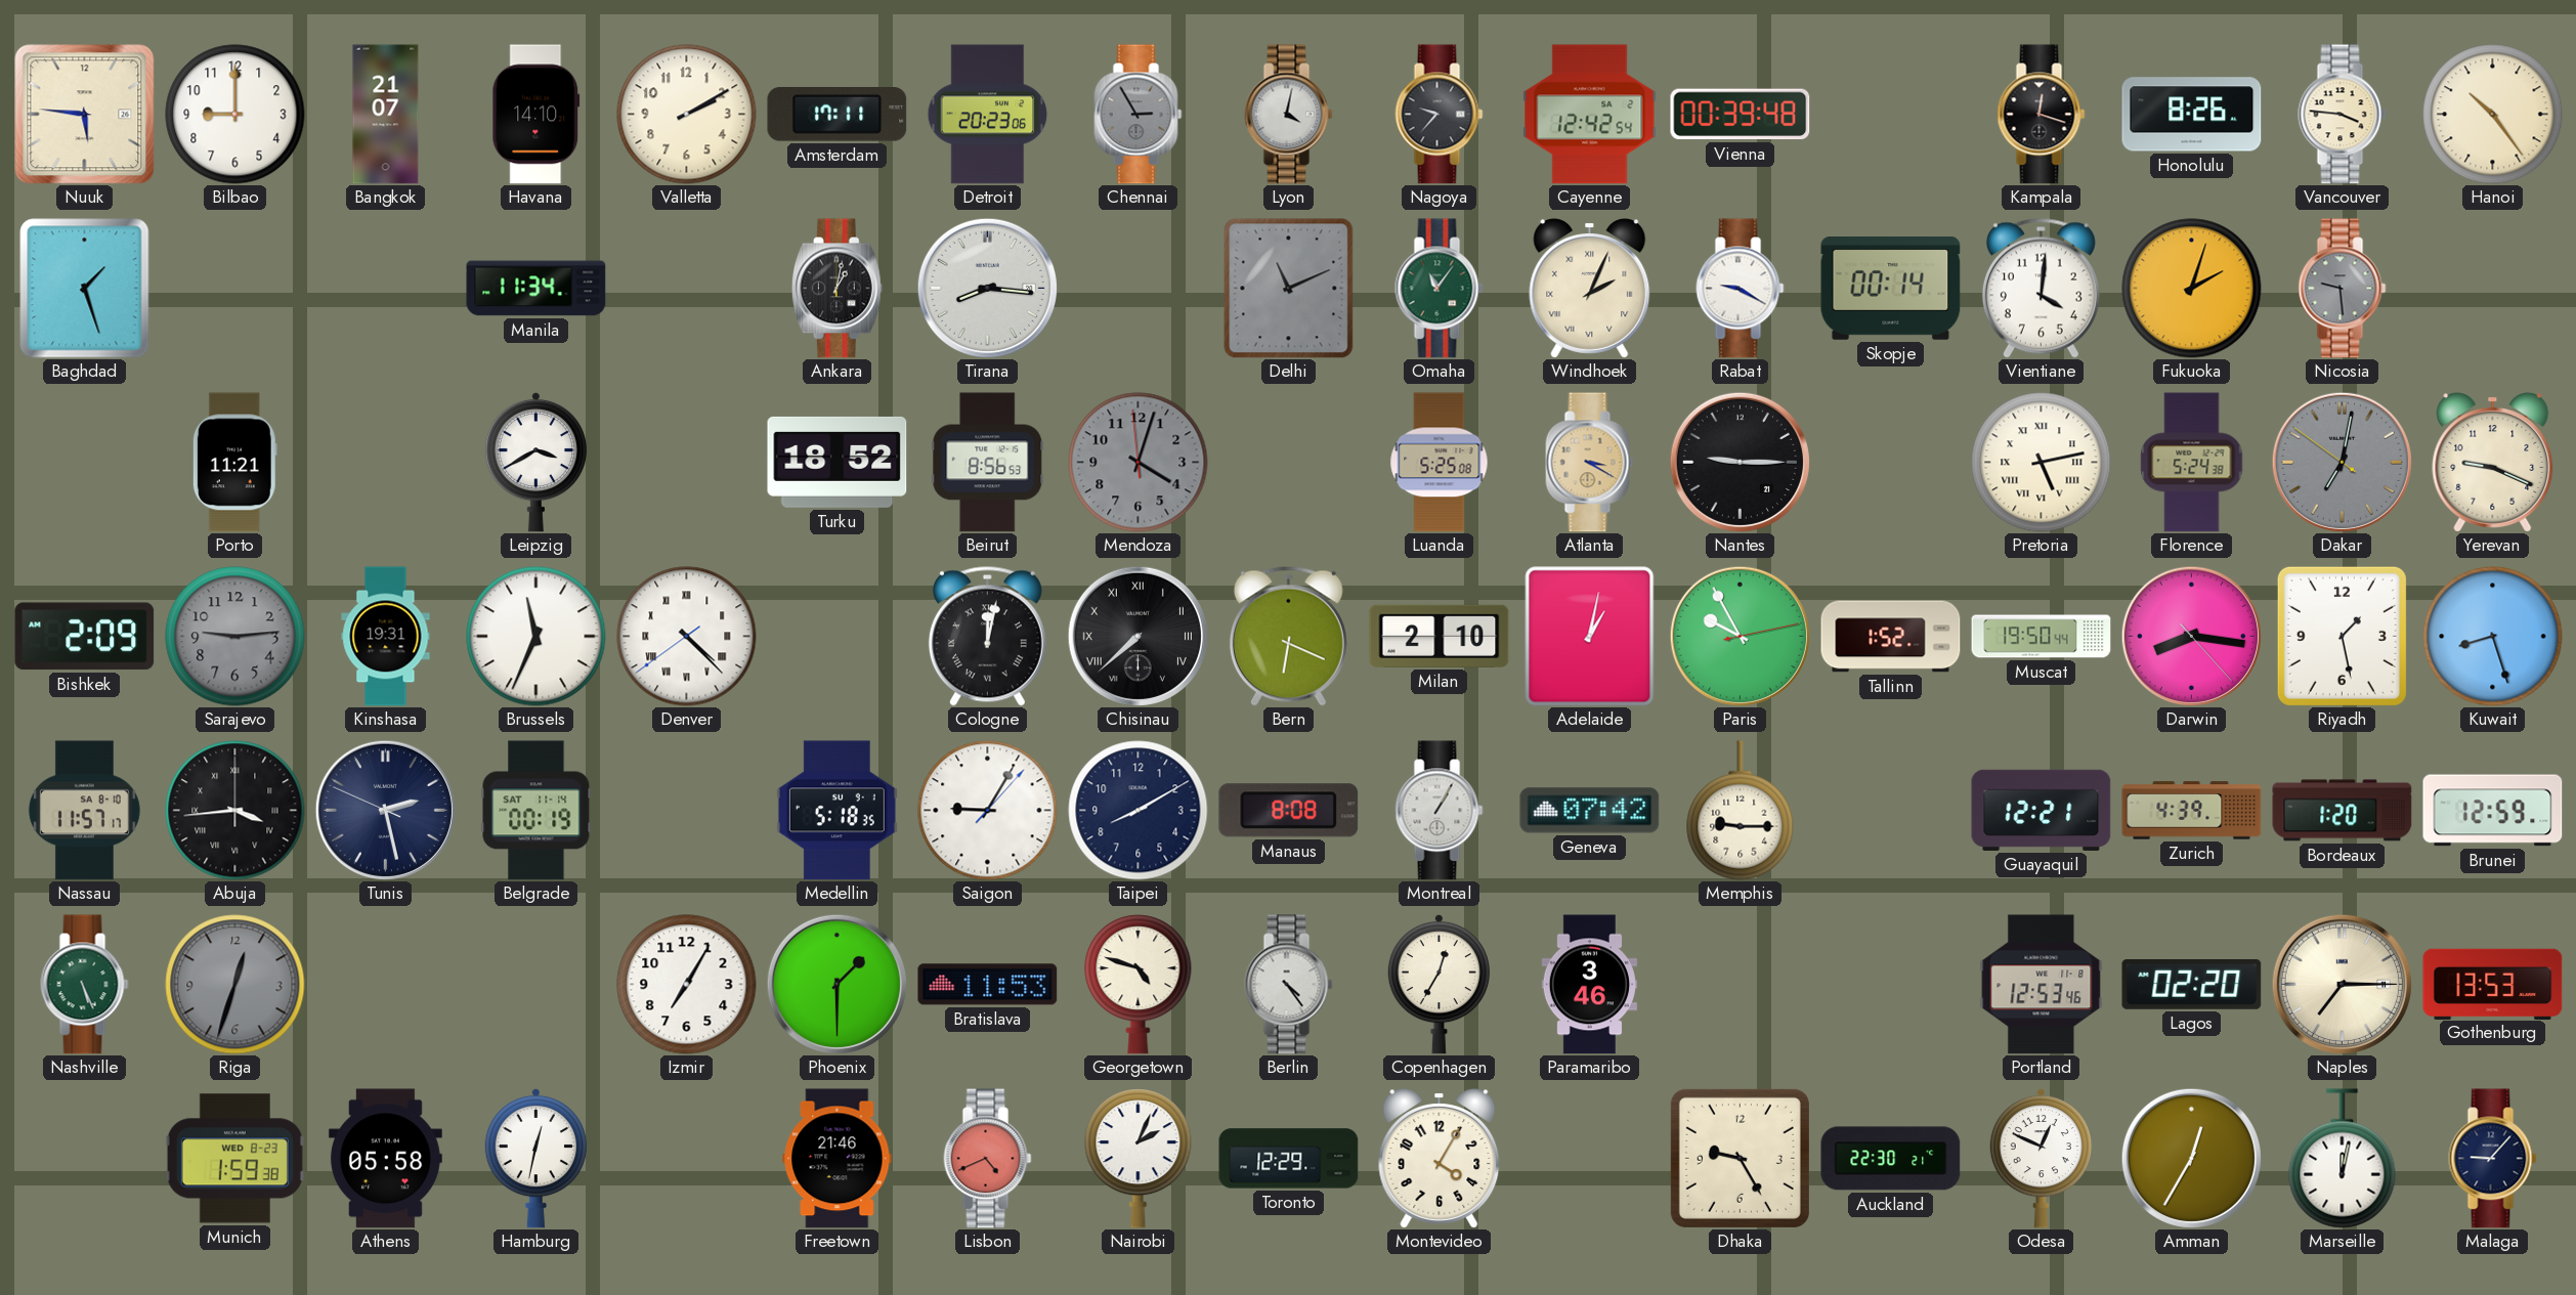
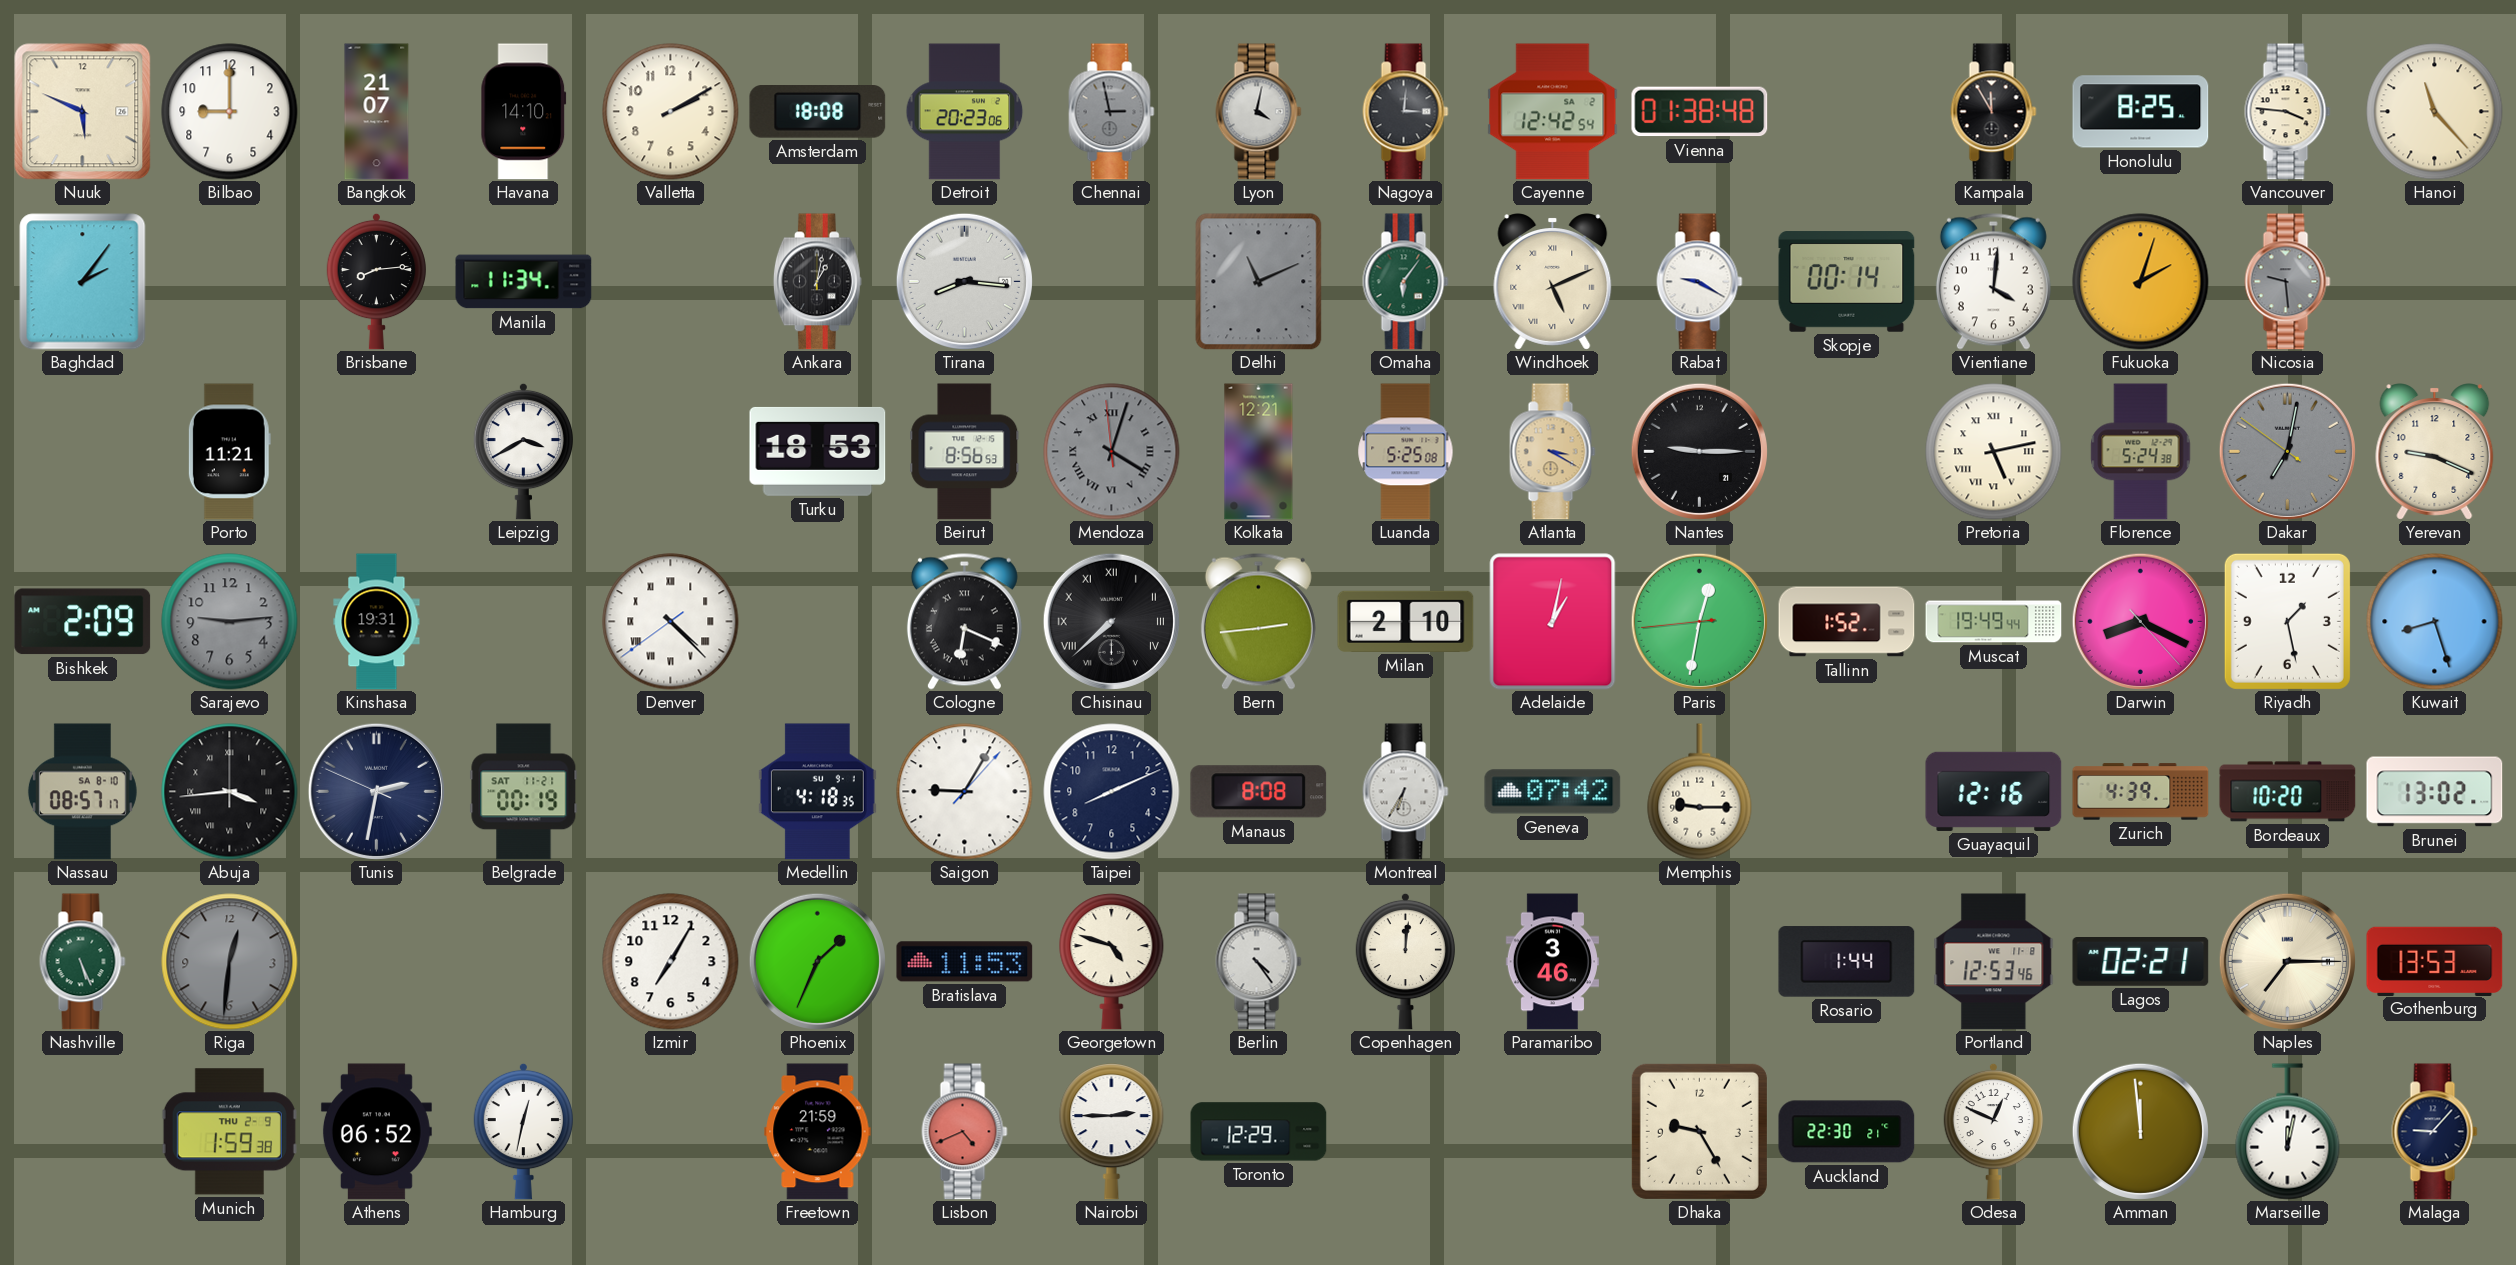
Nuuk: 5:46 -> 5:49 (83, 112)
Amsterdam: 17:11 -> 18:08 (818, 112)
Chennai: 2:55 -> 2:58 (1112, 112)
Nagoya: 9:37 -> 3:01 (1406, 112)
Vienna: 00:39 -> 01:38 (1700, 112)
Kampala: 12:18 -> 11:55 (1994, 112)
Honolulu: 8:26 -> 8:25 (2141, 112)
Hanoi: 10:24 -> 11:23 (2435, 112)
Baghdad: 1:27 -> 2:06 (83, 282)
Brisbane: none -> 8:14 (376, 281)
Omaha: 11:06 -> 6:06 (1406, 282)
Windhoek: 2:04 -> 5:11 (1553, 282)
Turku: 18:52 -> 18:53 (818, 451)
Mendoza numerals: Arabic -> Roman (1112, 452)
Kolkata: none -> 12:21 (1259, 452)
Brussels: 11:34 -> none (536, 637)
Cologne: 12:02 -> 6:19 (964, 621)
Bern: 6:19 -> 2:44 (1258, 621)
Paris: 9:55 -> 12:31 (1699, 621)
Muscat: 19:50 -> 19:49 (1994, 622)
Darwin: 8:16 -> 8:19 (2140, 621)
Nassau: 11:57 -> 08:57 (82, 792)
Tunis: 2:27 -> 2:31 (376, 791)
Belgrade date: SAT 11-14 -> SAT 11-21 (524, 792)
Medellin: 5:18 -> 4:18 (817, 792)
Taipei: 8:10 -> 8:11 (1112, 792)
Montreal: 1:05 -> 6:35 (1406, 792)
Guayaquil: 12:21 -> 12:16 (1994, 791)
Bordeaux: 1:20 -> 10:20 (2288, 792)
Brunei: 12:59 -> 13:02 (2435, 792)
Riga: 12:33 -> 12:31 (230, 962)
Phoenix: 1:30 -> 1:34 (817, 961)
Copenhagen: 12:35 -> 12:01 (1405, 961)
Rosario: none -> 1:44 (1847, 962)
Lagos: 02:20 -> 02:21 (2141, 962)
Munich date: WED 8-23 -> THU 2-9 (229, 1132)
Athens: 05:58 -> 06:52 (376, 1132)
Freetown: 21:46 -> 21:59 (818, 1132)
Nairobi: 2:04 -> 2:45 (1112, 1132)
Montevideo: 4:05 -> none (1440, 1159)
Amman: 12:35 -> 11:59 (2140, 1131)
